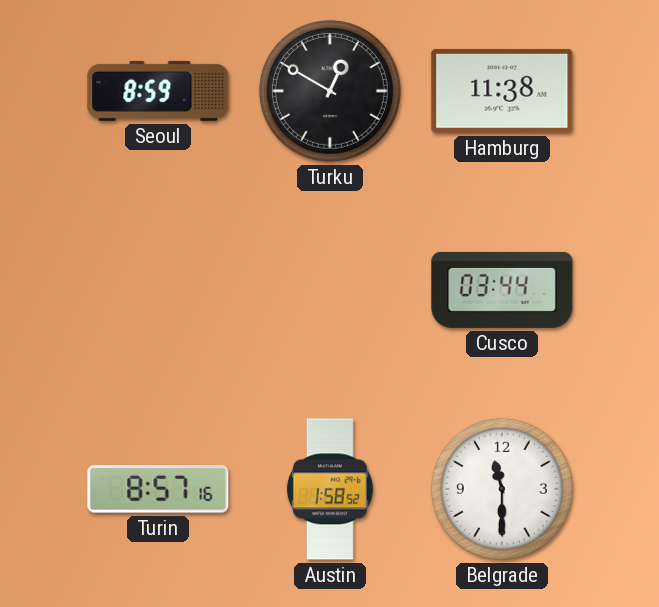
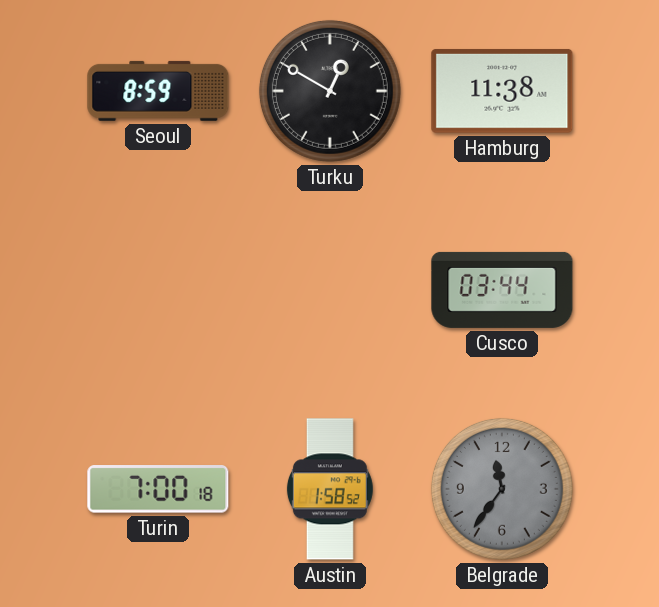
Turin: 8:57 -> 7:00 (158, 489)
Belgrade: 11:30 -> 11:36 (502, 489)
Belgrade dial: white -> grey (502, 489)
